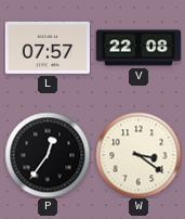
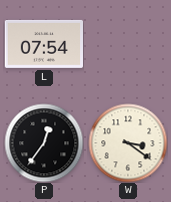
L: 07:57 -> 07:54 (43, 44)
V: 22:08 -> none (138, 48)
